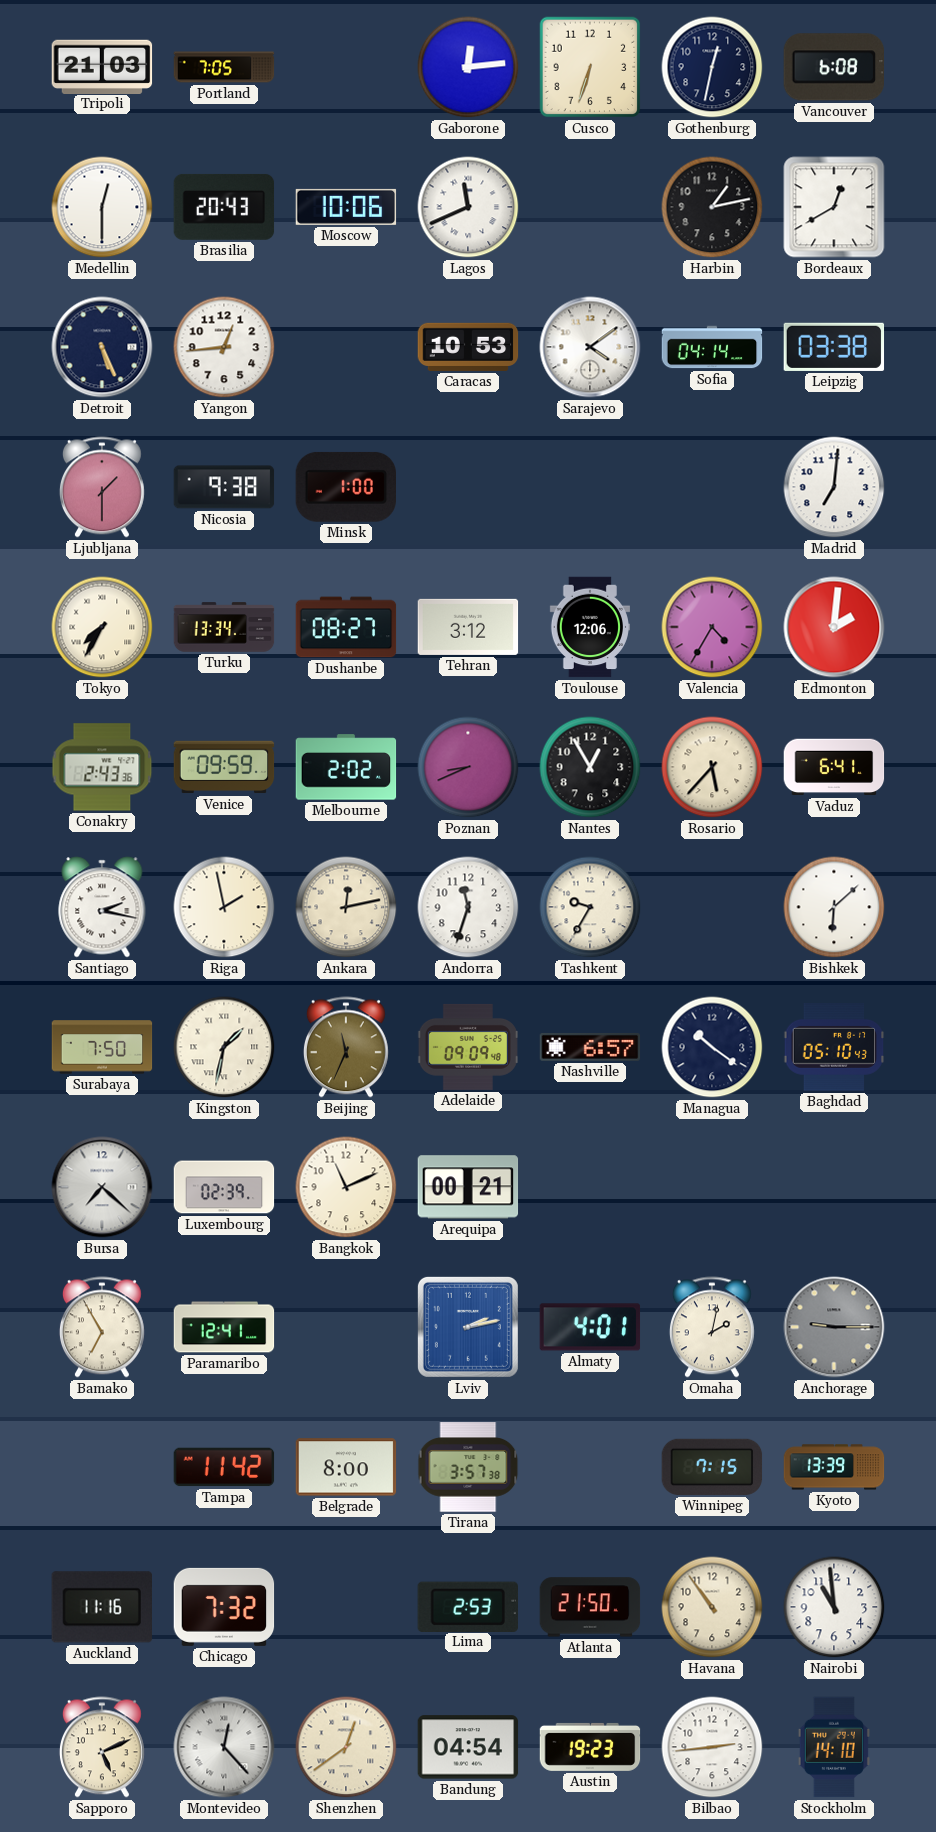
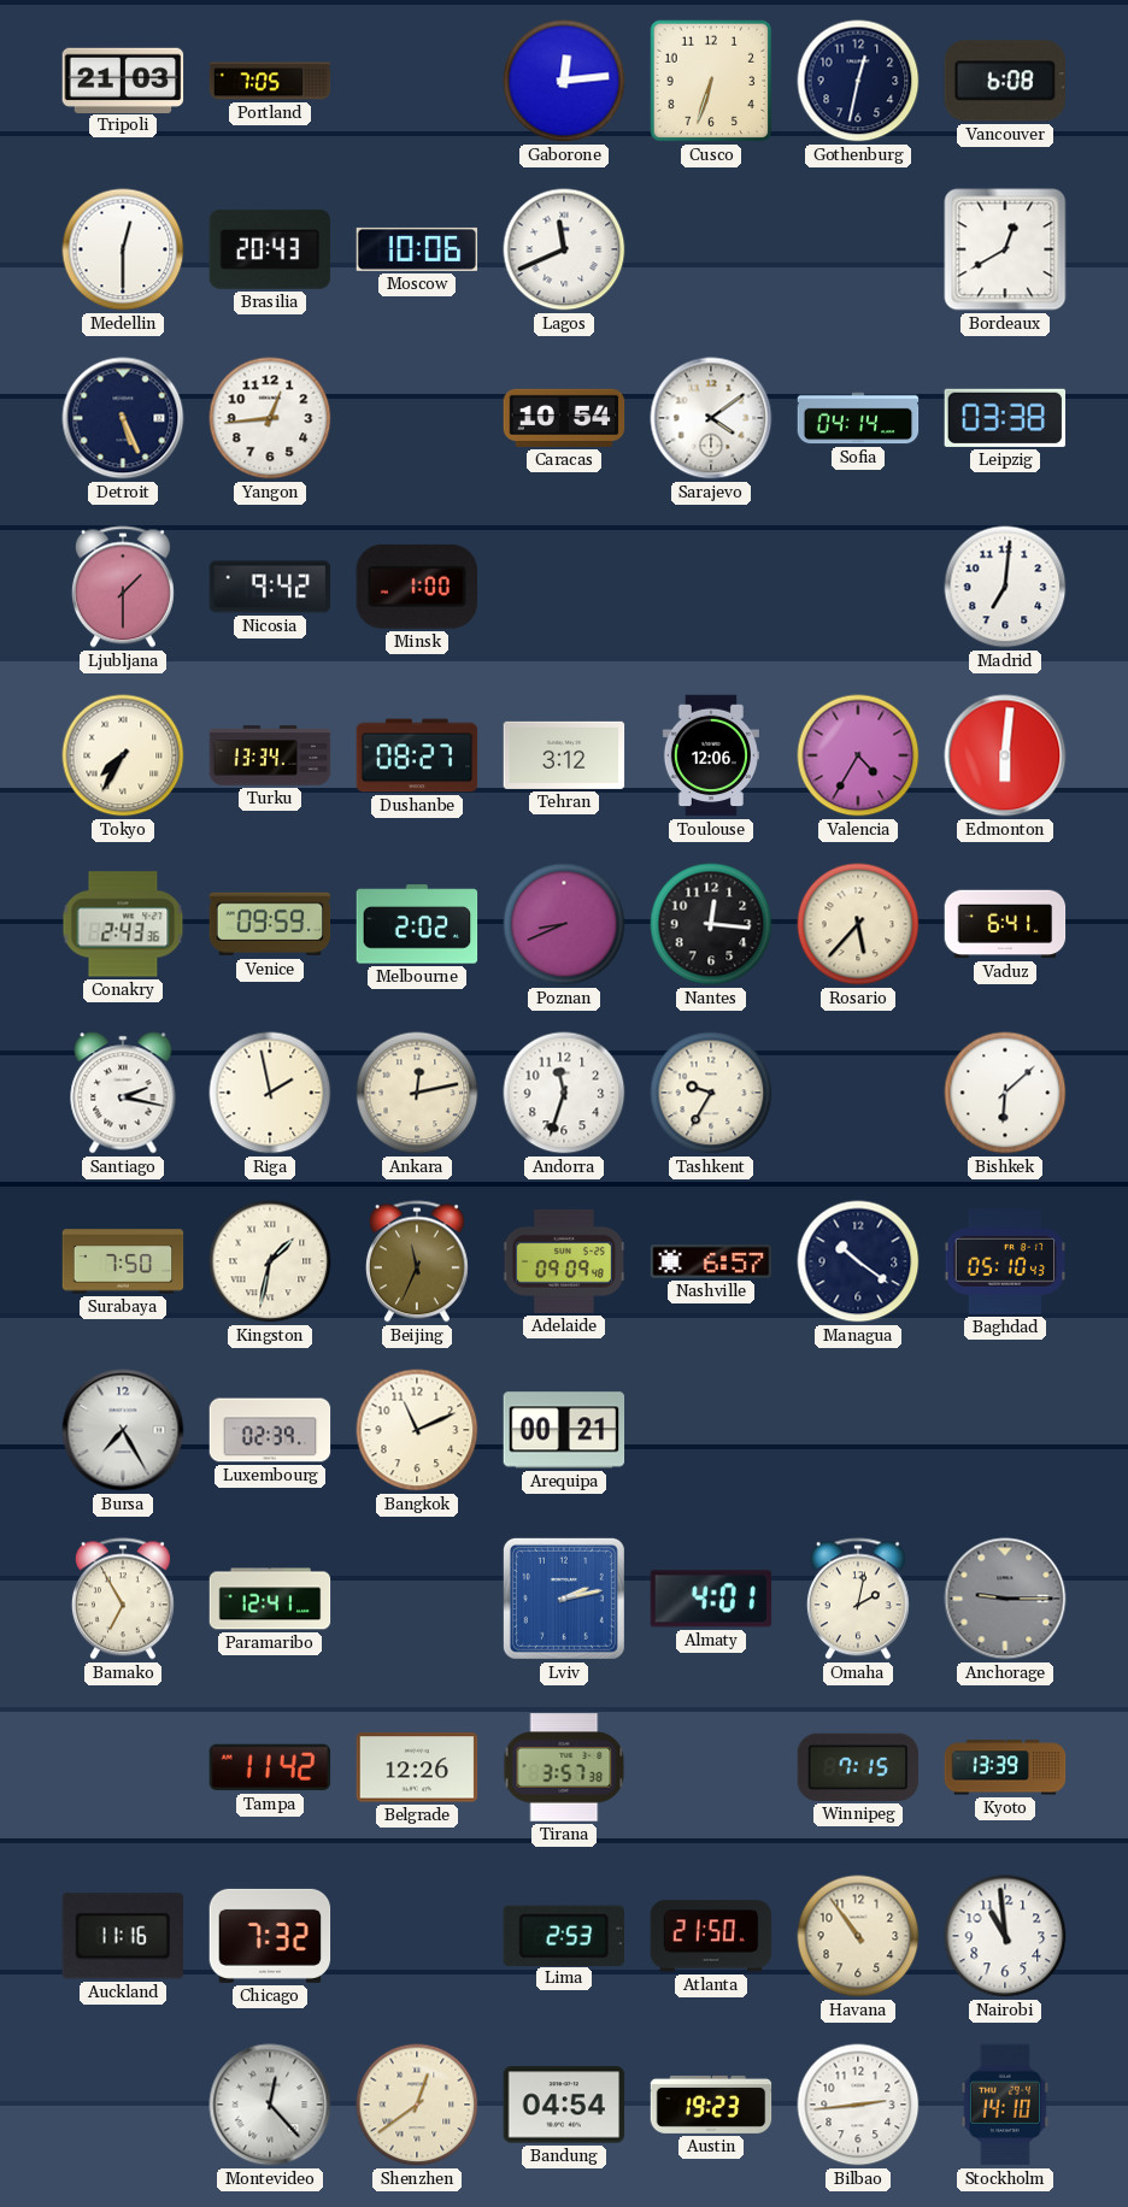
Harbin: 1:13 -> none (712, 207)
Caracas: 10:53 -> 10:54 (564, 418)
Nicosia: 9:38 -> 9:42 (270, 587)
Edmonton: 2:01 -> 6:01 (1005, 755)
Nantes: 12:55 -> 12:16 (711, 924)
Bursa: 7:22 -> 7:25 (123, 1430)
Belgrade: 8:00 -> 12:26 (417, 1767)
Sapporo: 5:11 -> none (102, 1747)
